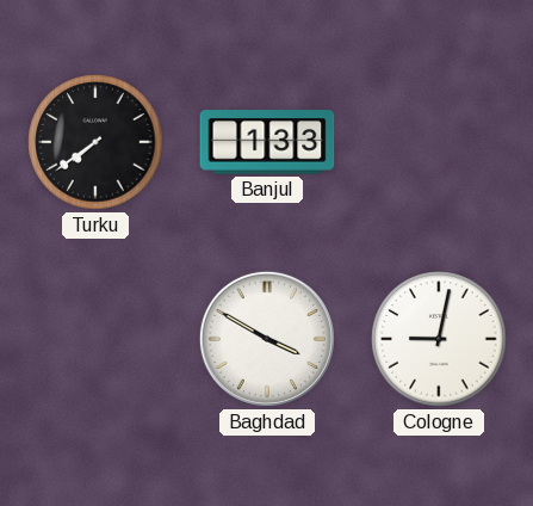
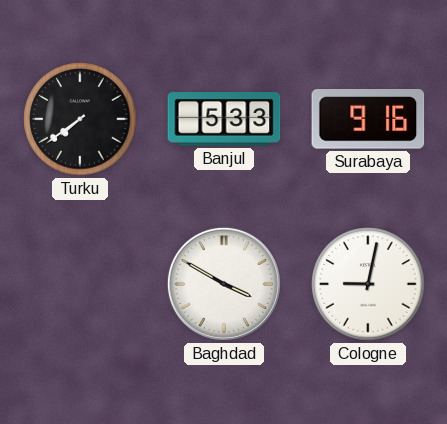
Banjul: 1:33 -> 5:33 (224, 119)
Surabaya: none -> 9:16 (368, 119)
